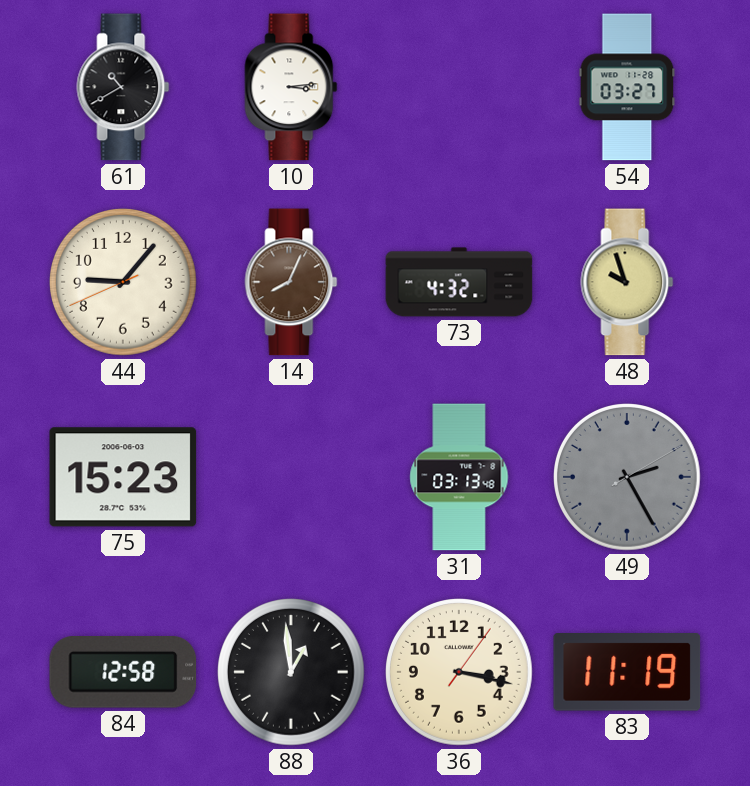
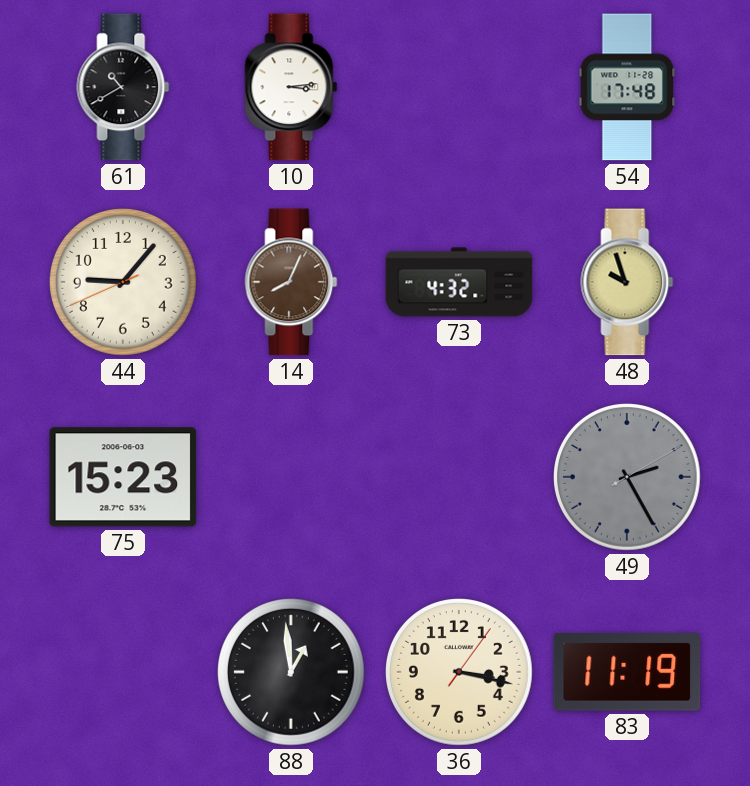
54: 03:27 -> 17:48 (627, 87)
31: 03:13 -> none (459, 477)
84: 12:58 -> none (123, 673)
